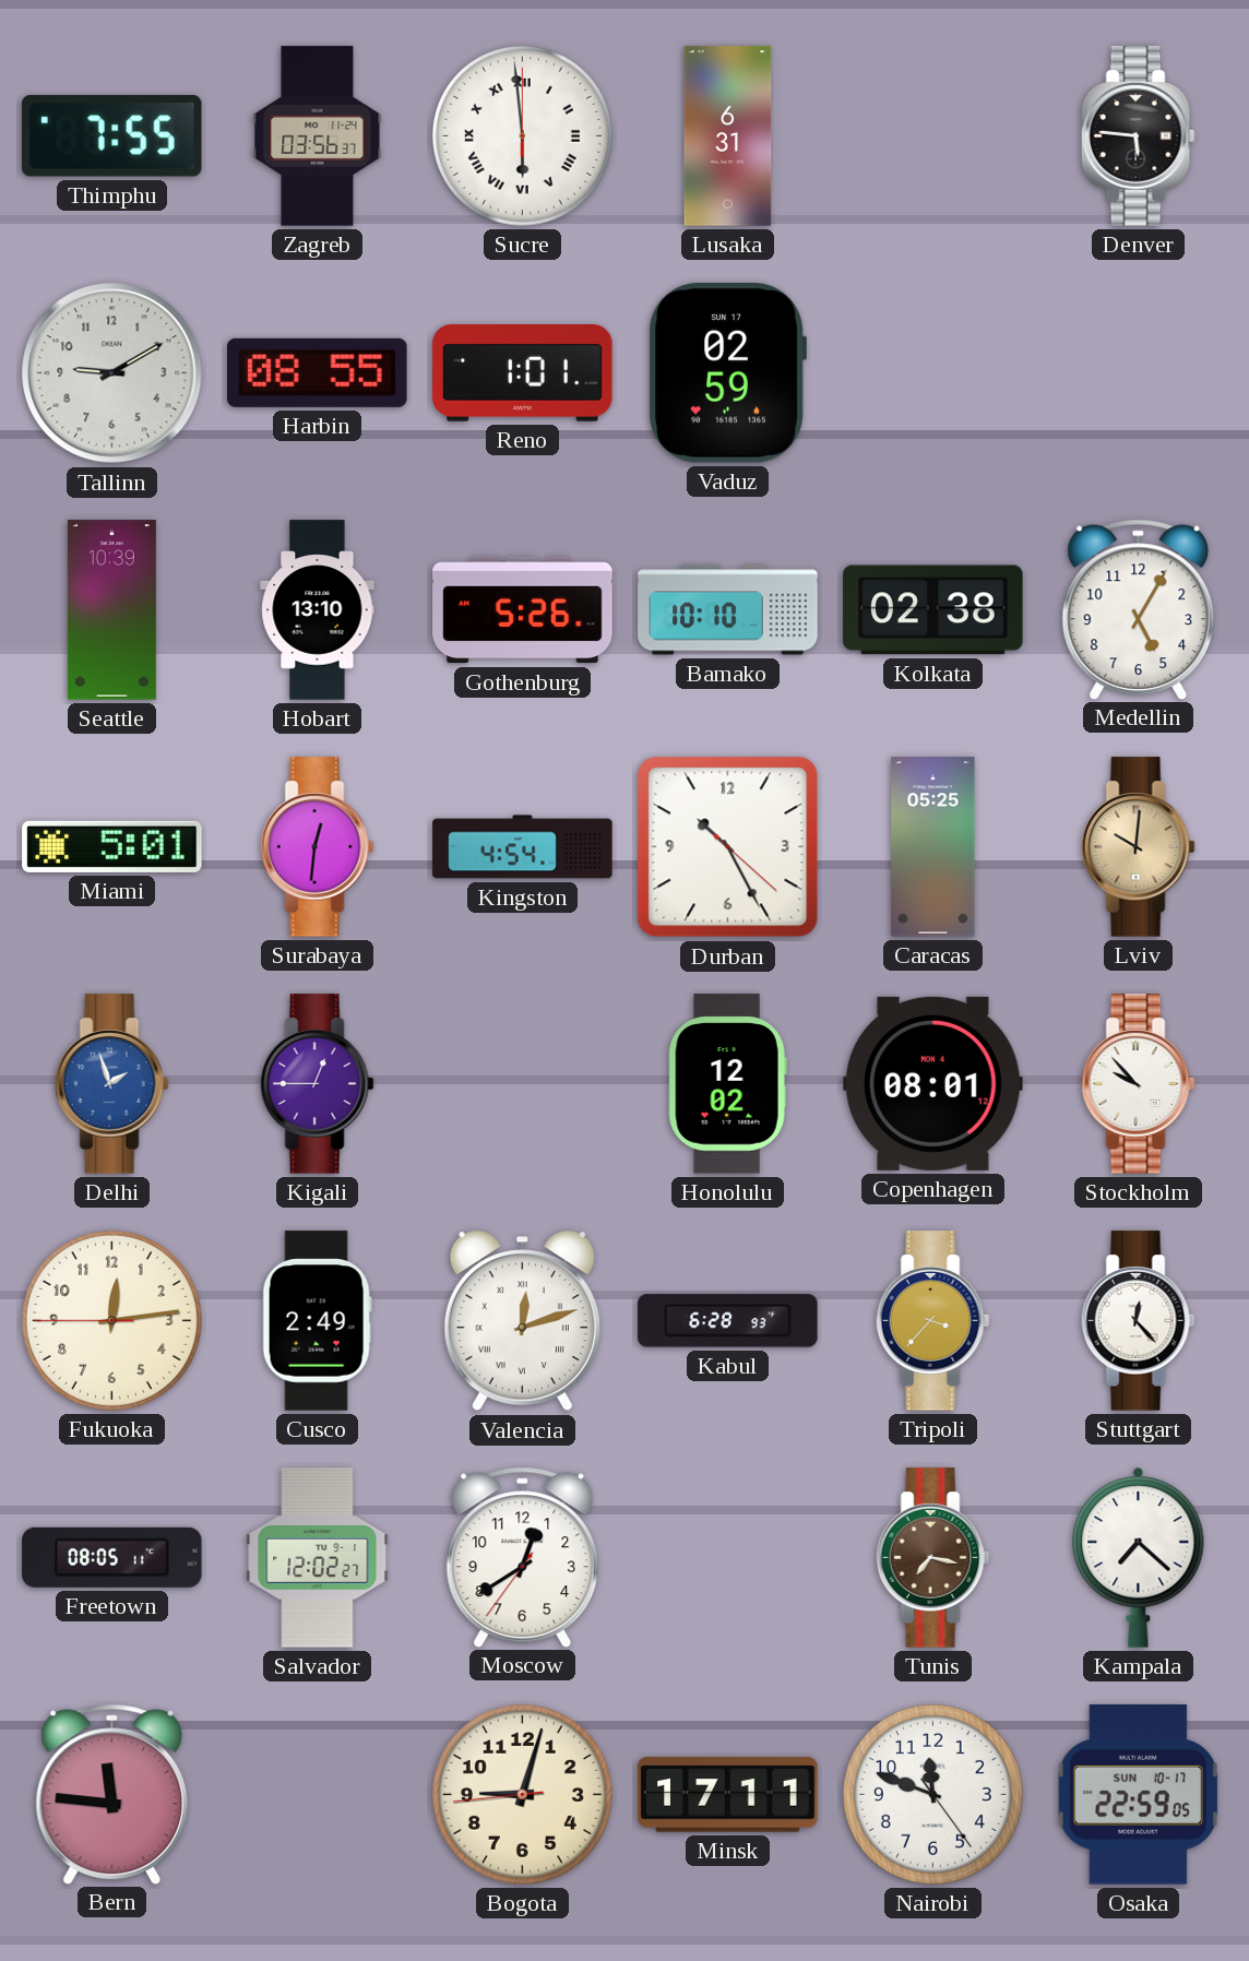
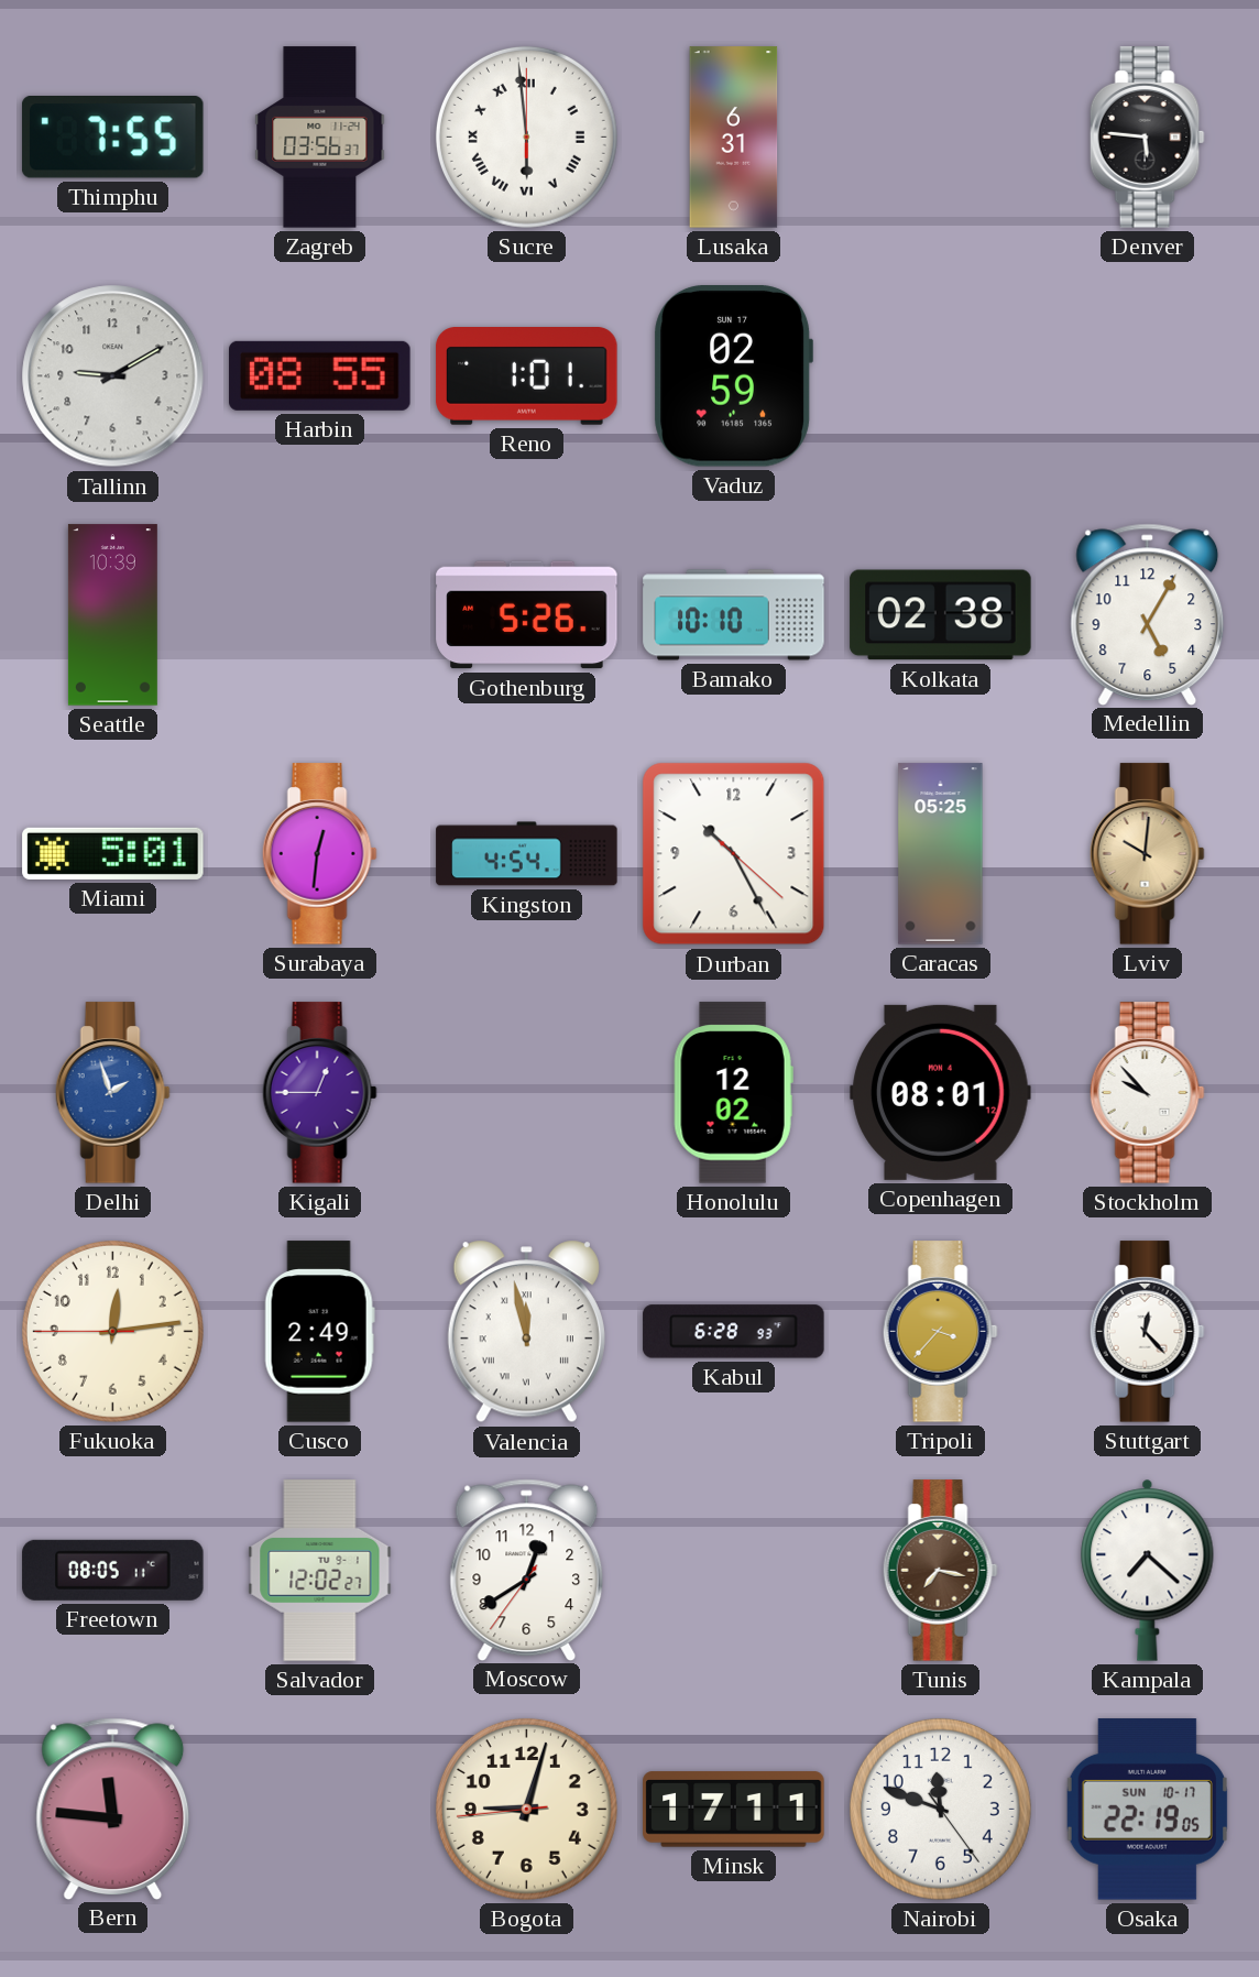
Hobart: 13:10 -> none (318, 610)
Valencia: 12:12 -> 11:58 (526, 1332)
Osaka: 22:59 -> 22:19 (1147, 1810)
